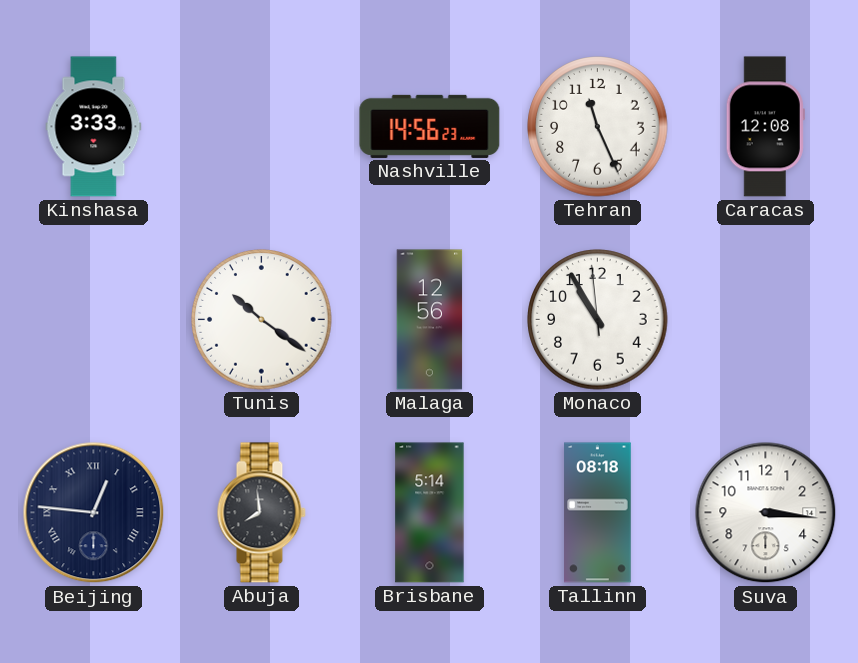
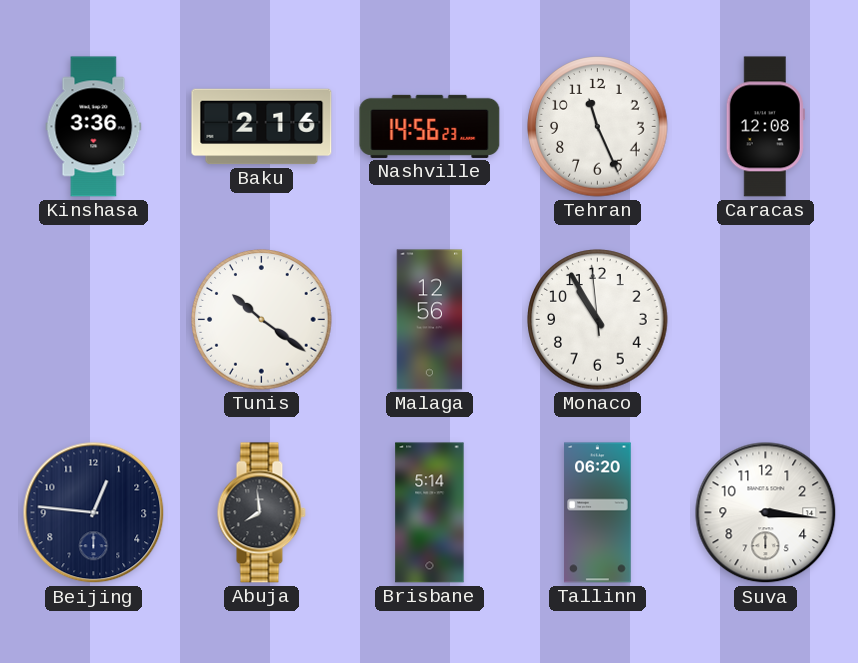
Kinshasa: 3:33 -> 3:36 (94, 127)
Baku: none -> 2:16 (262, 127)
Beijing numerals: Roman -> Arabic (94, 513)
Tallinn: 08:18 -> 06:20 (598, 513)
